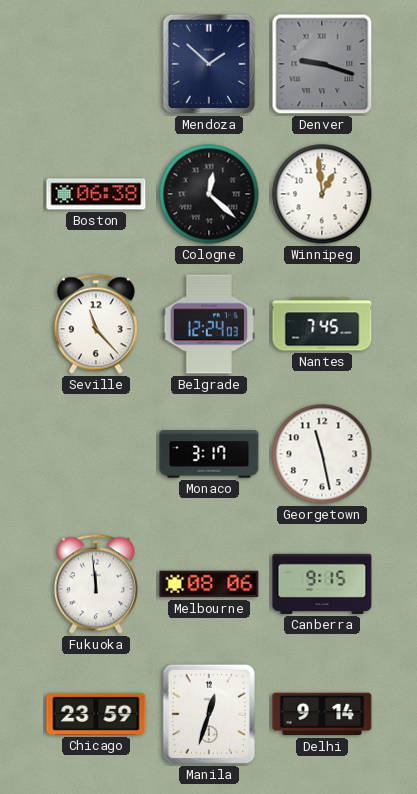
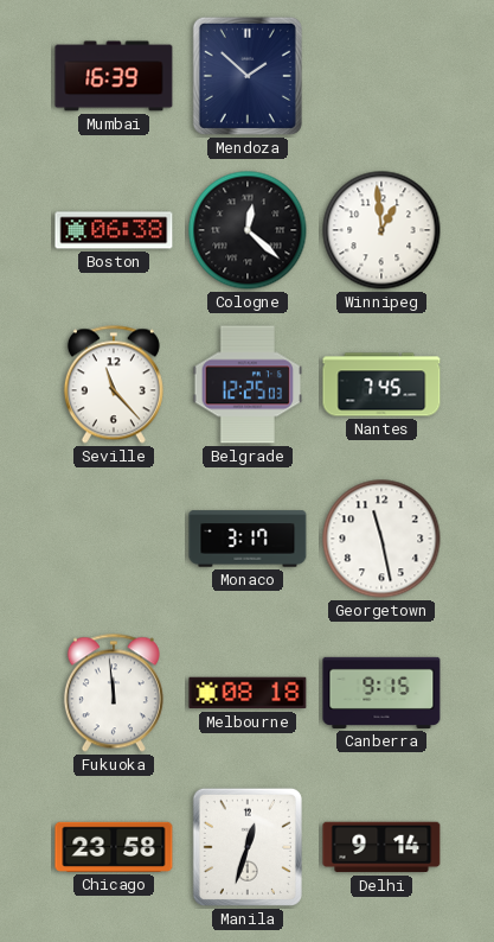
Mumbai: none -> 16:39 (114, 76)
Denver: 9:18 -> none (322, 64)
Belgrade: 12:24 -> 12:25 (248, 384)
Melbourne: 08:06 -> 08:18 (248, 693)
Chicago: 23:59 -> 23:58 (114, 847)
